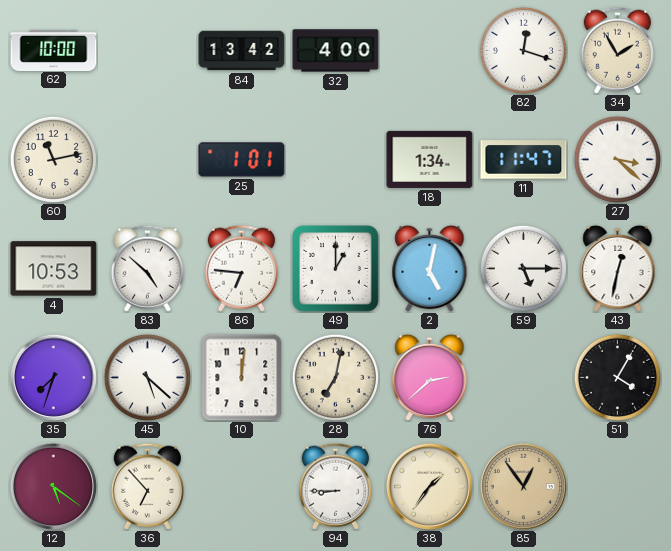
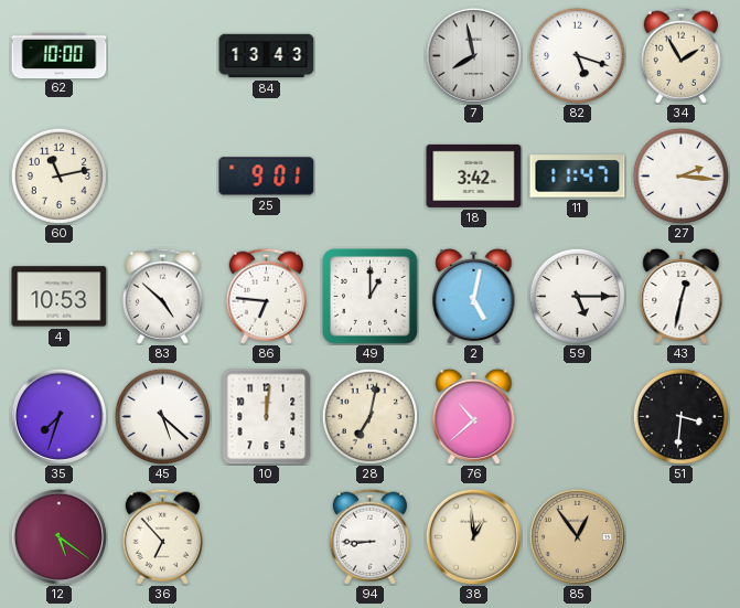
84: 13:42 -> 13:43 (267, 56)
32: 4:00 -> none (336, 51)
7: none -> 7:58 (473, 55)
82: 12:18 -> 5:18 (577, 55)
25: 1:01 -> 9:01 (267, 177)
18: 1:34 -> 3:42 (474, 175)
27: 3:22 -> 2:16 (680, 175)
76: 2:38 -> 10:38 (474, 416)
51: 4:05 -> 3:31 (680, 416)
38: 1:36 -> 12:59 (473, 536)
